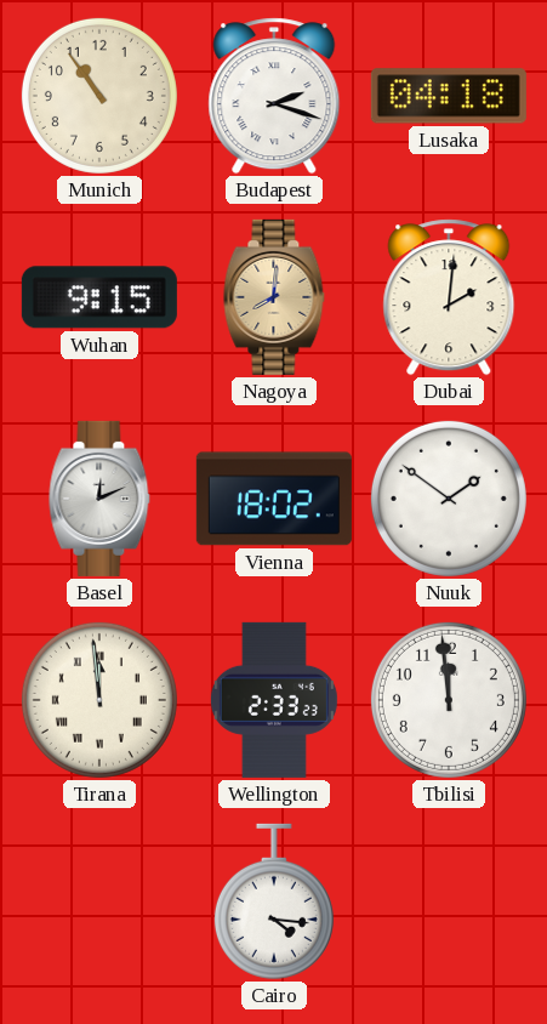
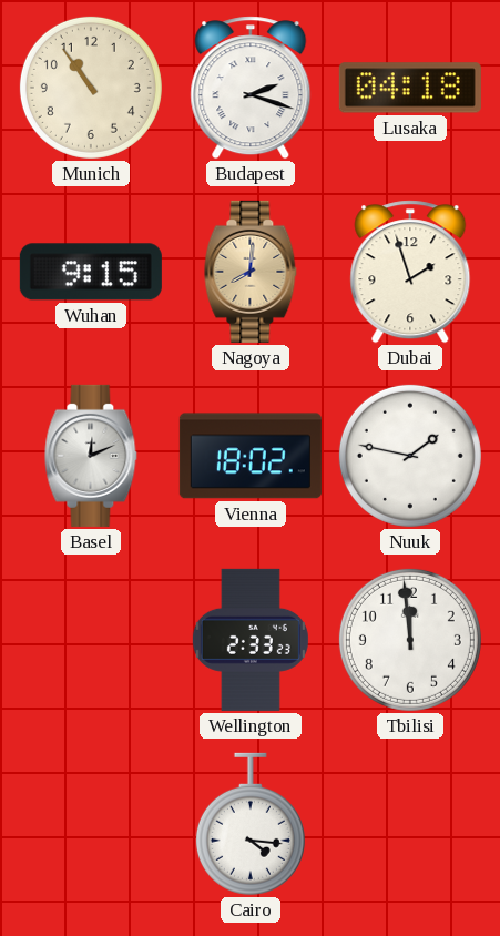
Dubai: 2:01 -> 1:57 (410, 272)
Nuuk: 1:51 -> 1:47 (410, 456)
Tirana: 11:59 -> none (99, 700)
